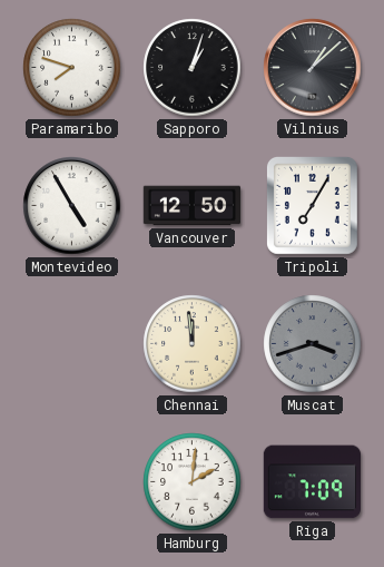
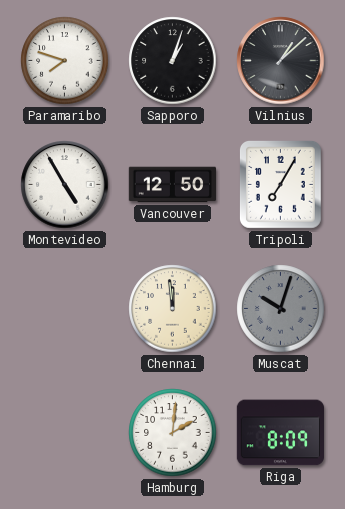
Muscat: 3:42 -> 10:03 (281, 309)
Riga: 7:09 -> 8:09 (280, 433)
